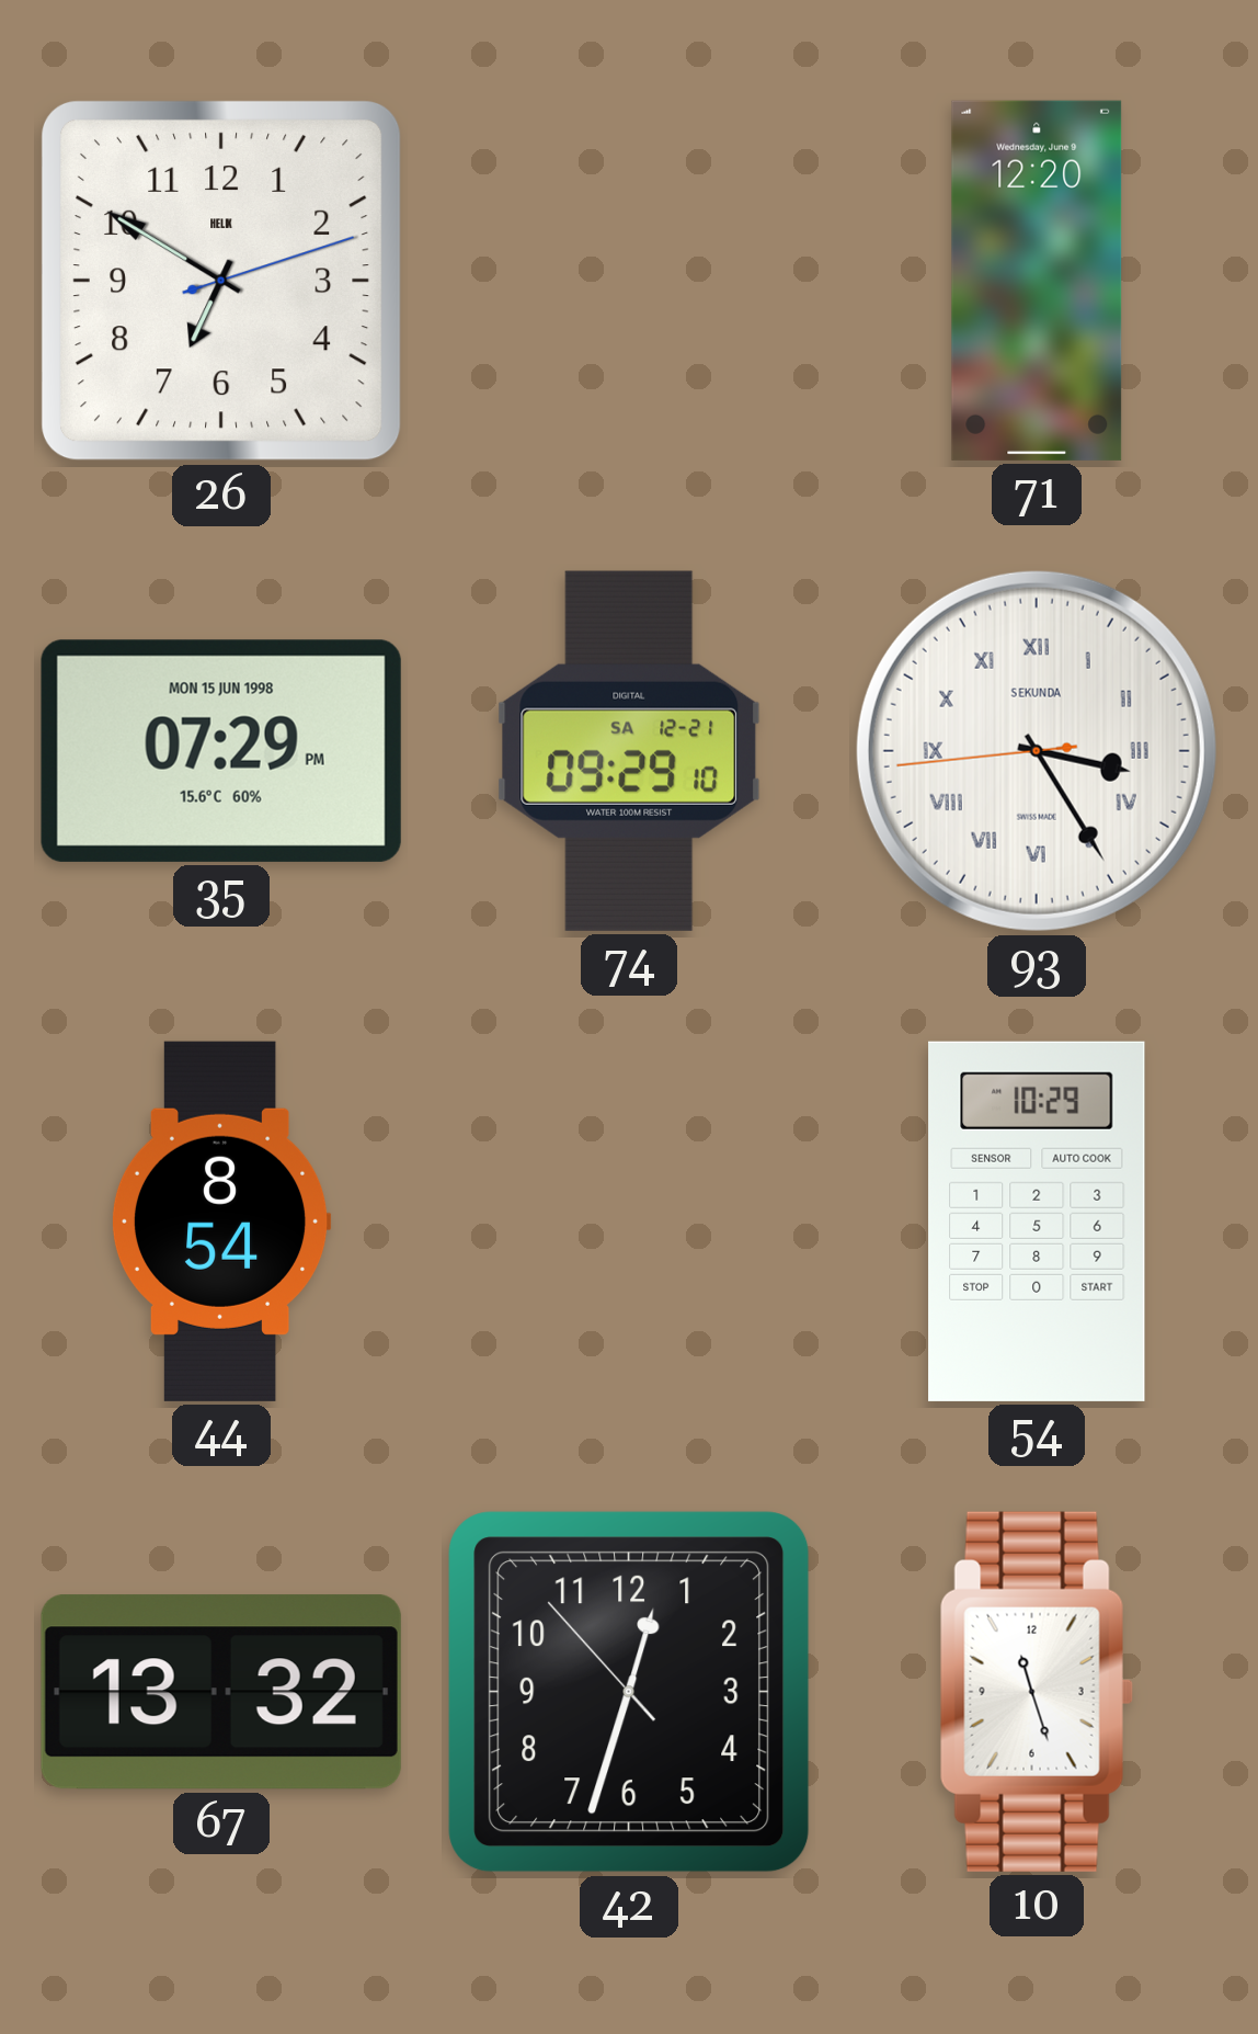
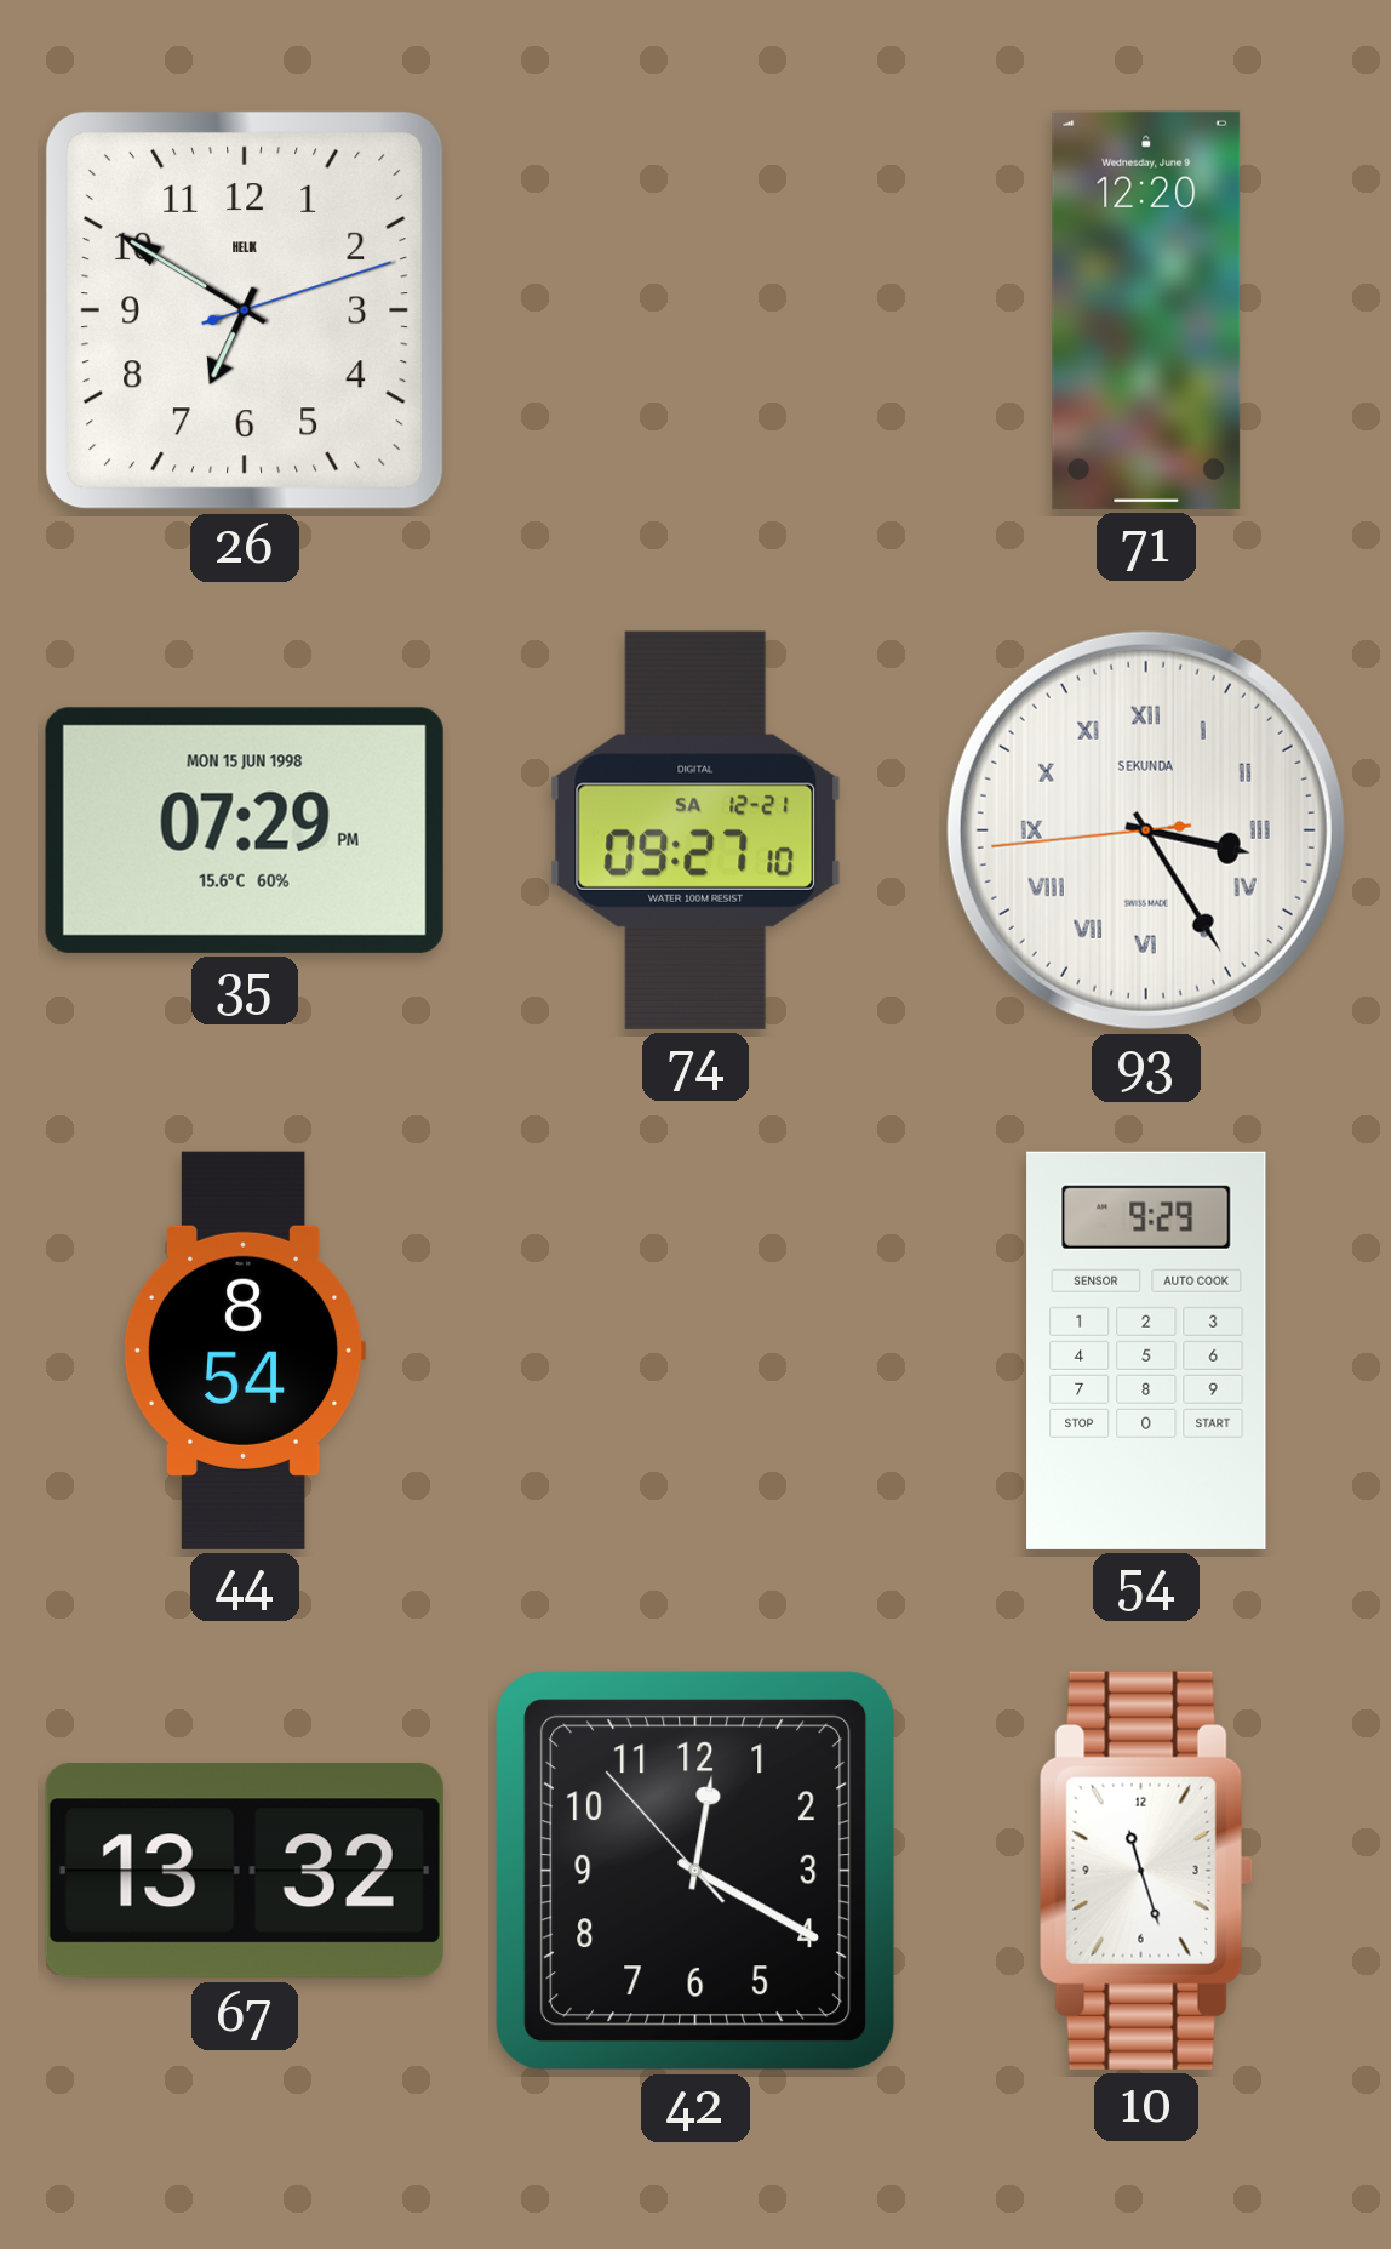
74: 09:29 -> 09:27 (695, 830)
54: 10:29 -> 9:29 (1146, 1351)
42: 12:32 -> 12:19 (695, 1871)
